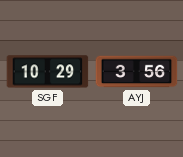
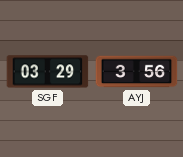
SGF: 10:29 -> 03:29 (47, 72)
